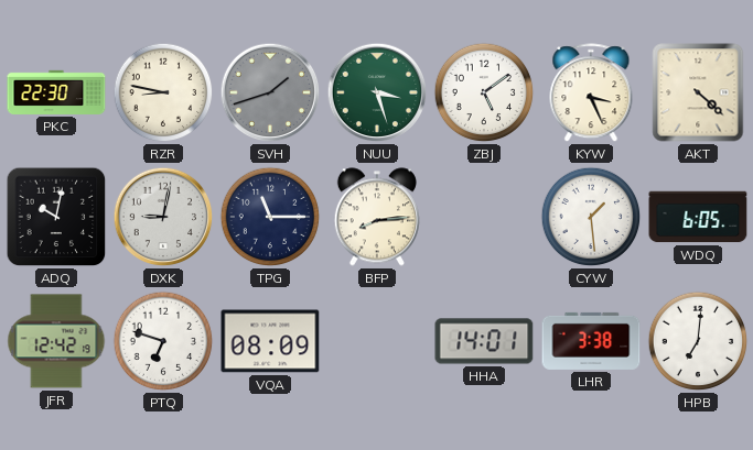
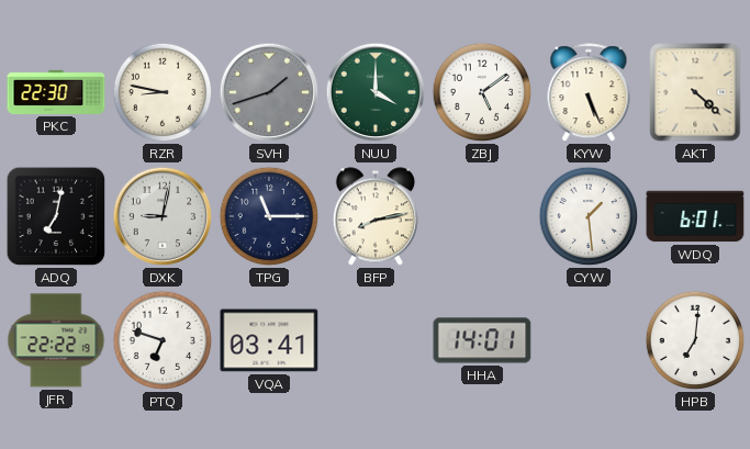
NUU: 3:27 -> 4:00 (376, 92)
KYW: 3:26 -> 5:26 (589, 93)
ADQ: 10:02 -> 7:02 (56, 216)
BFP: 8:14 -> 8:13 (376, 216)
WDQ: 6:05 -> 6:01 (695, 216)
JFR: 12:42 -> 22:22 (56, 340)
VQA: 08:09 -> 03:41 (269, 340)
LHR: 3:38 -> none (591, 341)
